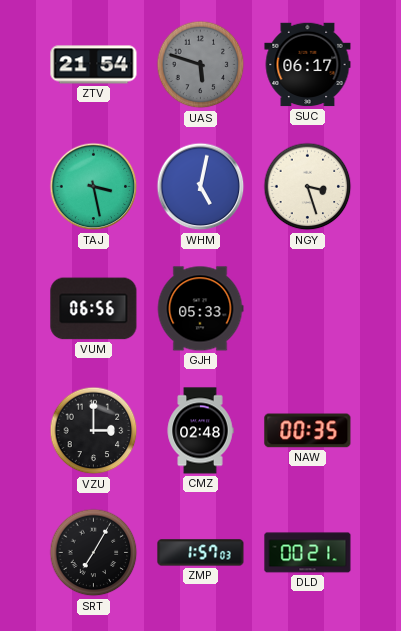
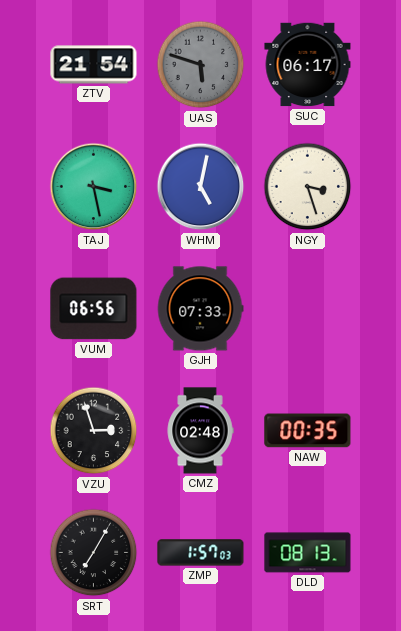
GJH: 05:33 -> 07:33 (200, 309)
VZU: 3:00 -> 2:57 (94, 431)
DLD: 00:21 -> 08:13 (308, 553)
